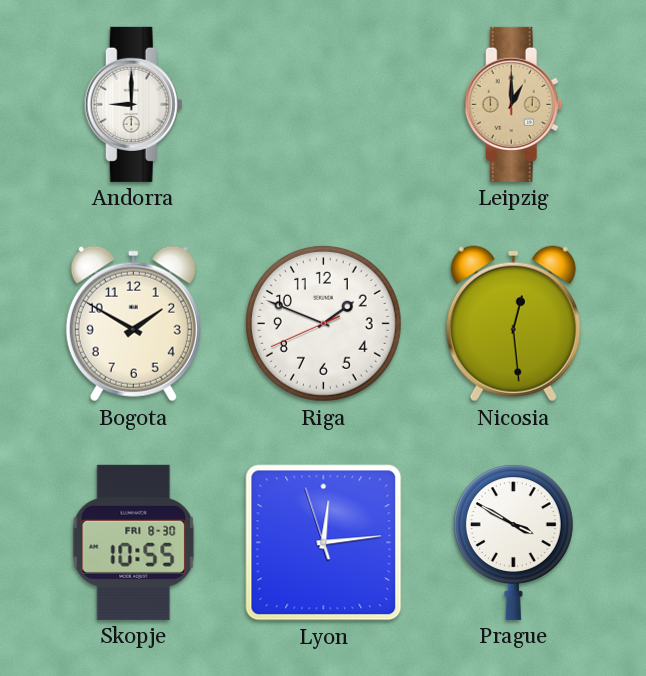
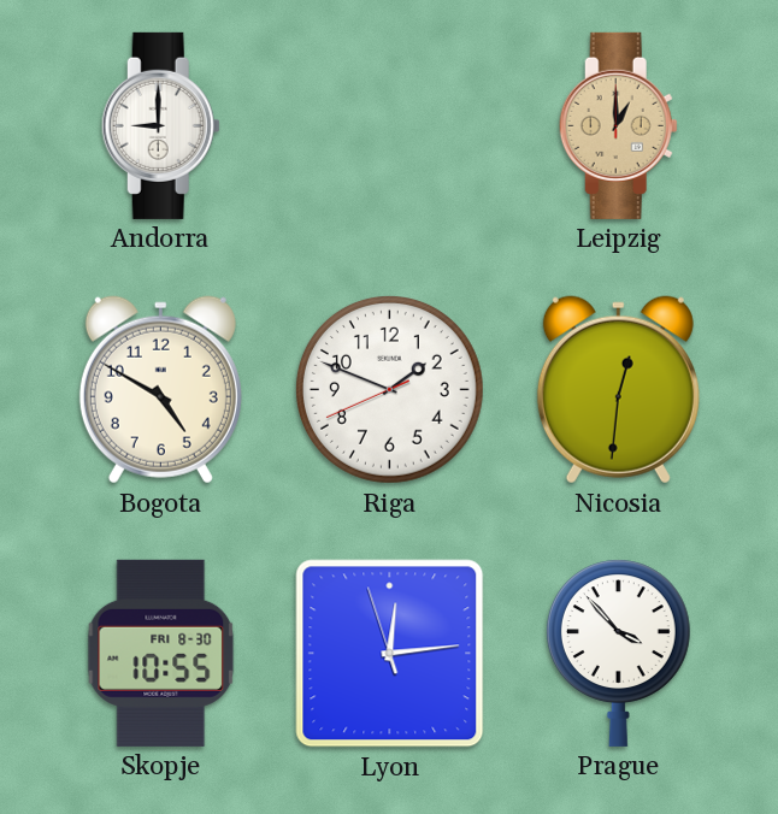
Bogota: 1:50 -> 4:50 (160, 390)
Nicosia: 12:29 -> 12:31 (618, 390)
Prague: 3:50 -> 3:53 (618, 653)
